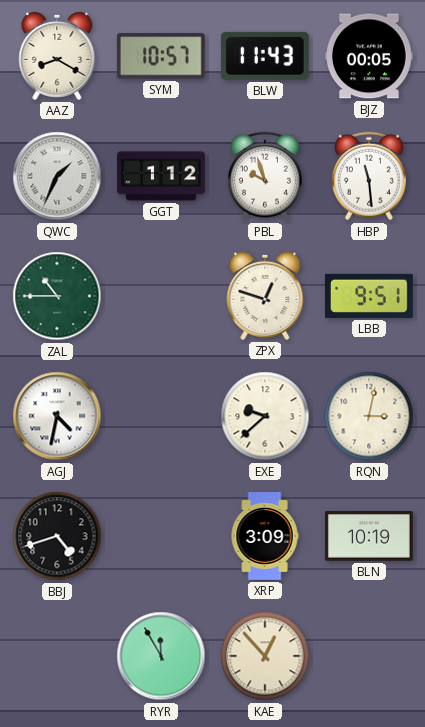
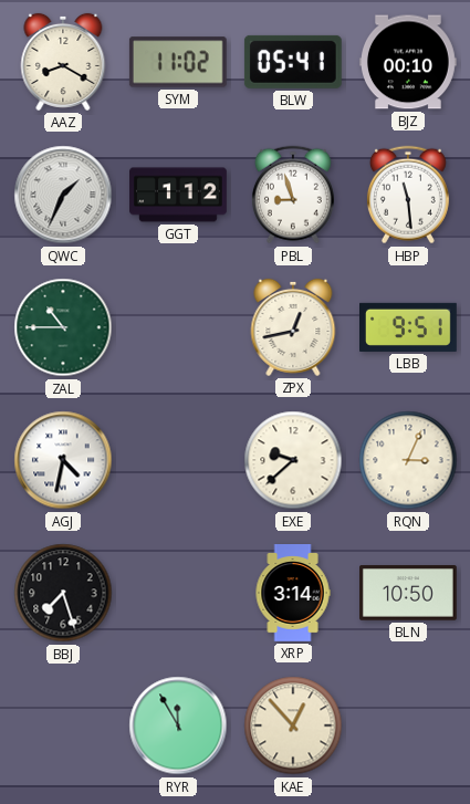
SYM: 10:57 -> 11:02 (178, 62)
BLW: 11:43 -> 05:41 (293, 62)
BJZ: 00:05 -> 00:10 (409, 62)
PBL: 9:57 -> 8:57 (293, 195)
ZPX: 12:48 -> 12:43 (293, 327)
RQN: 3:02 -> 3:04 (408, 460)
BBJ: 4:42 -> 7:27 (63, 593)
XRP: 3:09 -> 3:14 (293, 593)
BLN: 10:19 -> 10:50 (409, 593)
